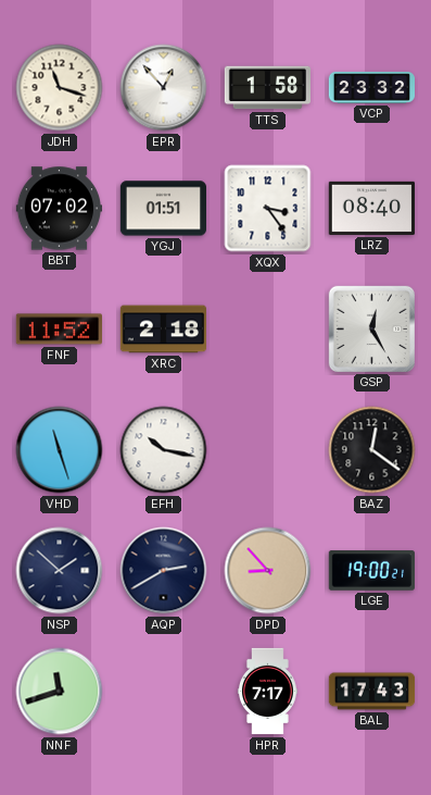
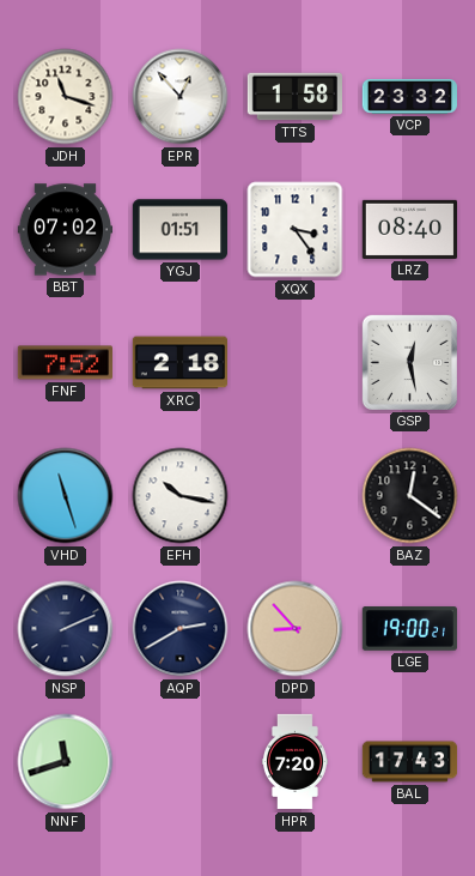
FNF: 11:52 -> 7:52 (65, 363)
GSP: 12:25 -> 12:28 (409, 362)
NSP: 1:52 -> 2:11 (66, 629)
HPR: 7:17 -> 7:20 (296, 762)
